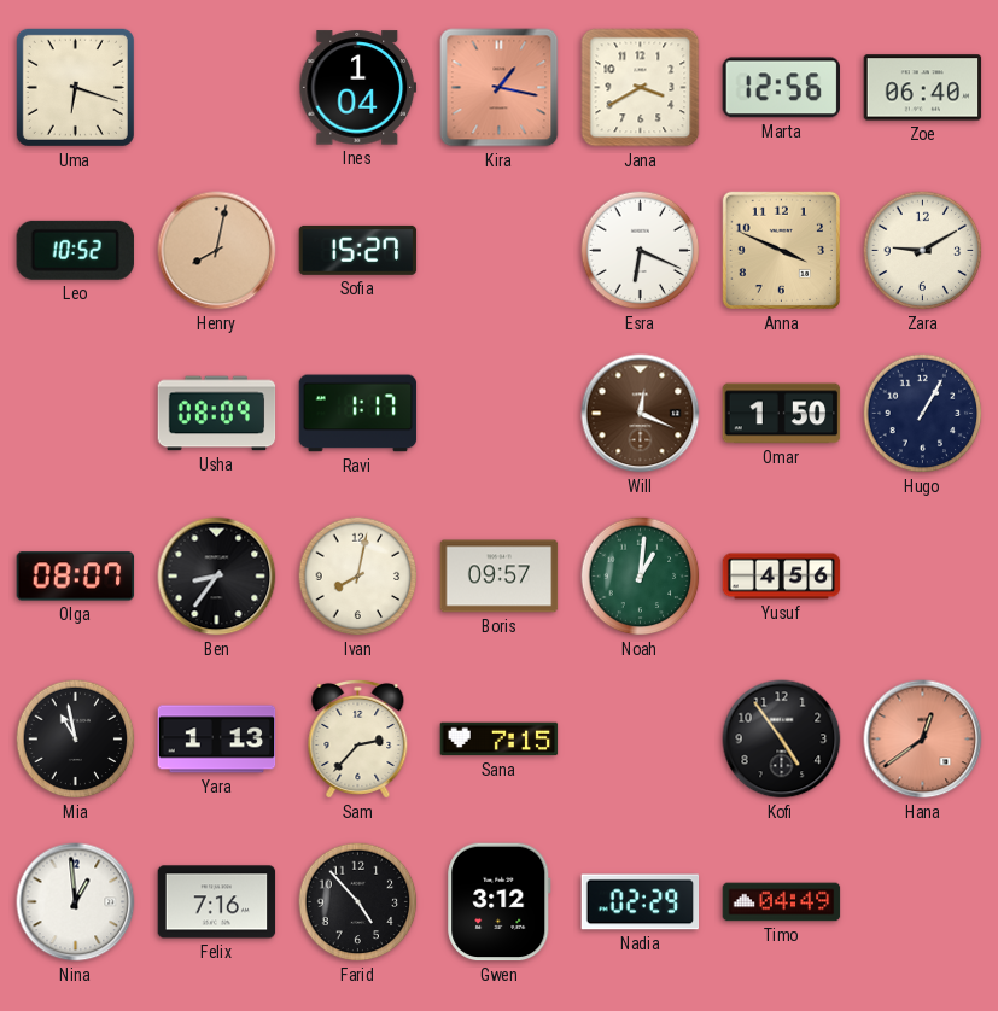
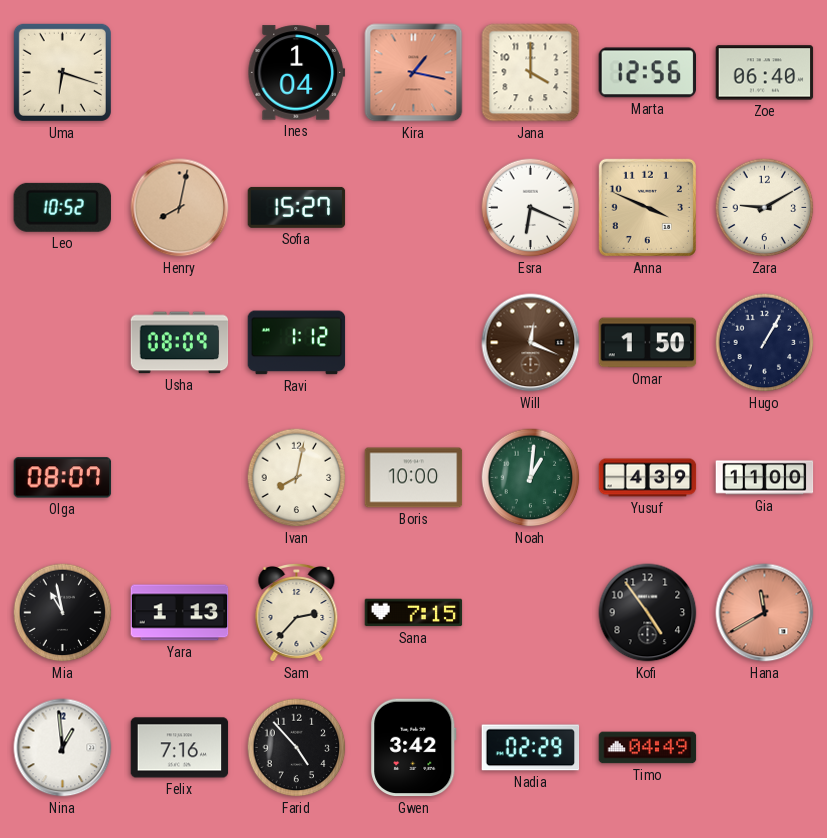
Jana: 3:40 -> 4:00 (531, 73)
Ravi: 1:17 -> 1:12 (297, 343)
Ben: 8:36 -> none (217, 577)
Boris: 09:57 -> 10:00 (414, 478)
Yusuf: 4:56 -> 4:39 (648, 478)
Gia: none -> 11:00 (765, 478)
Hana: 12:39 -> 11:40 (765, 613)
Gwen: 3:12 -> 3:42 (414, 748)
